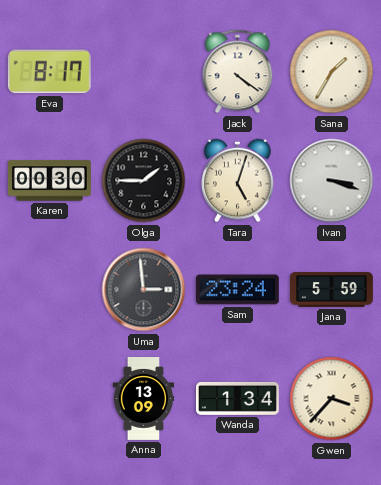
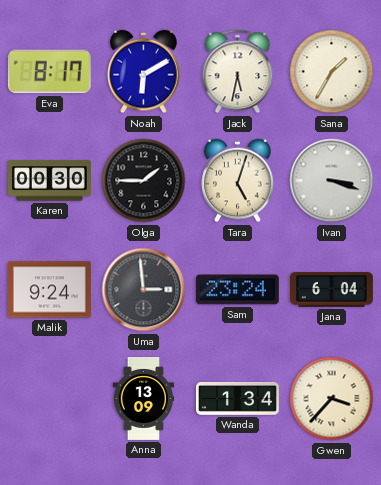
Noah: none -> 6:10 (144, 72)
Jack: 4:21 -> 5:32 (238, 72)
Malik: none -> 9:24 (49, 290)
Jana: 5:59 -> 6:04 (332, 290)
